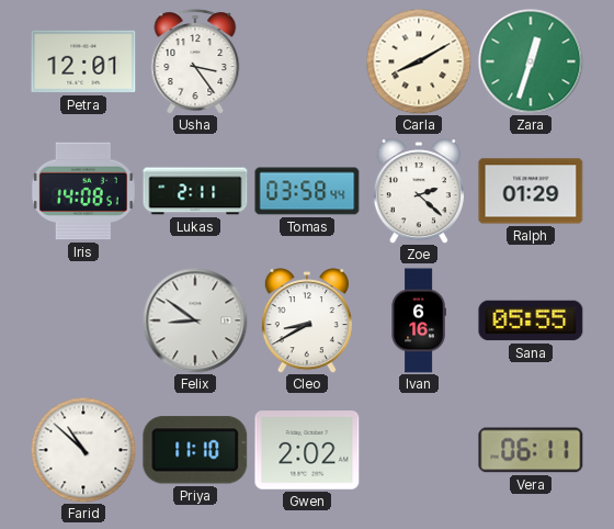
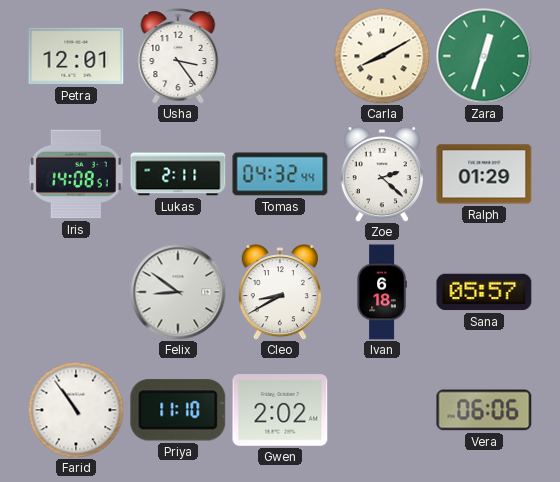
Tomas: 03:58 -> 04:32 (280, 174)
Ivan: 6:16 -> 6:18 (382, 292)
Sana: 05:55 -> 05:57 (484, 292)
Farid: 10:52 -> 10:54 (76, 410)
Vera: 06:11 -> 06:06 (484, 410)
